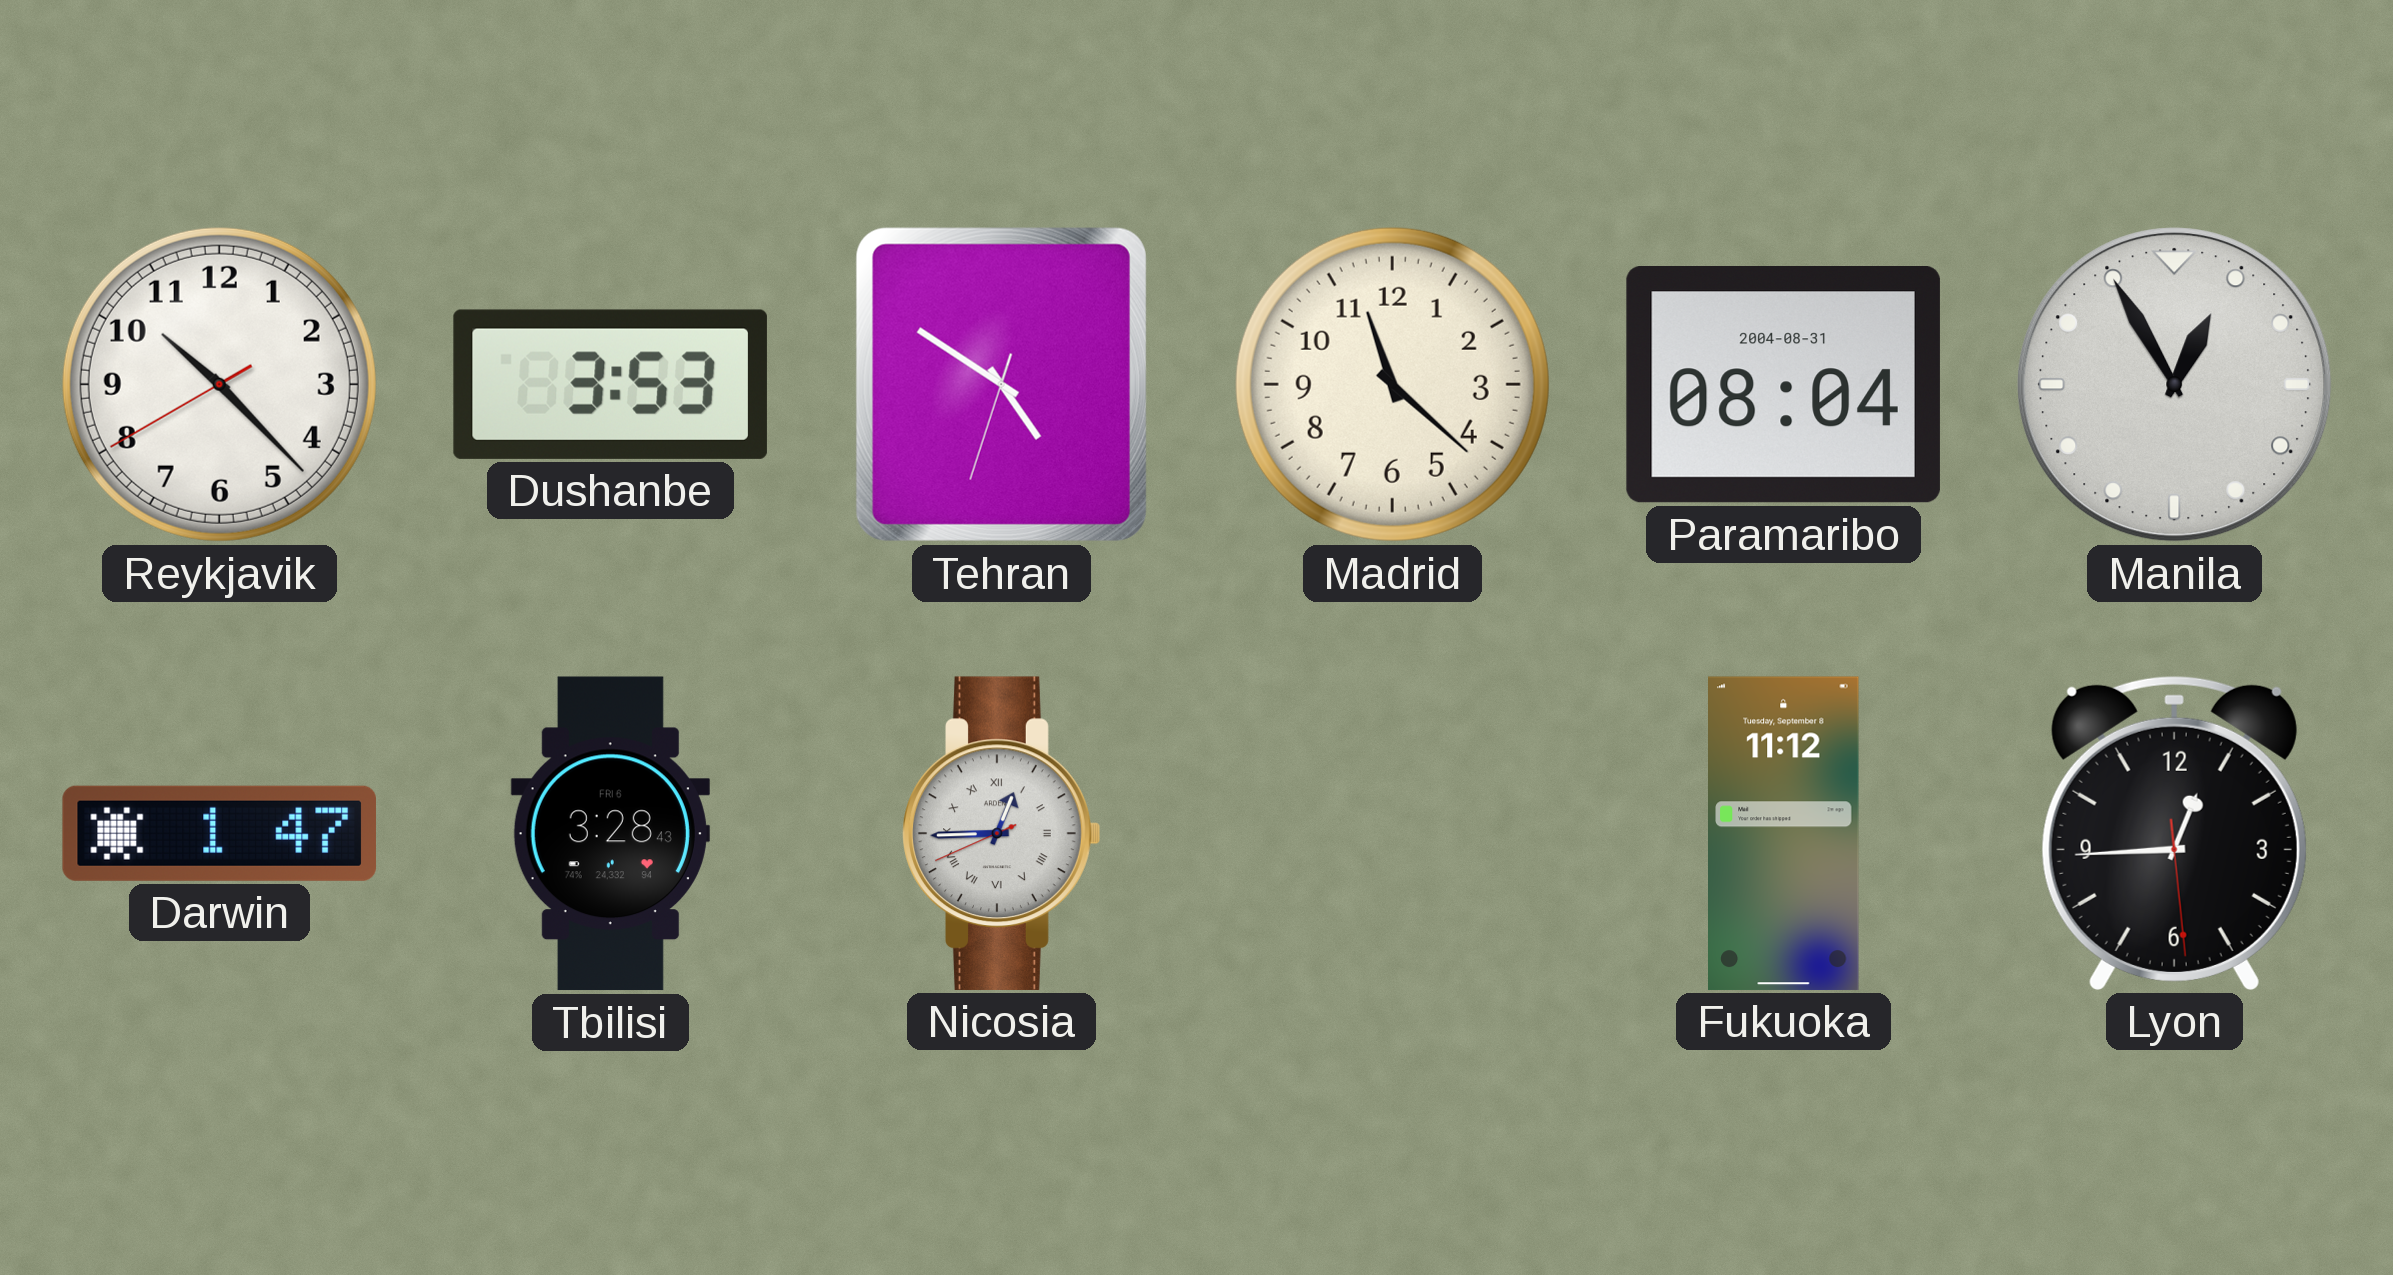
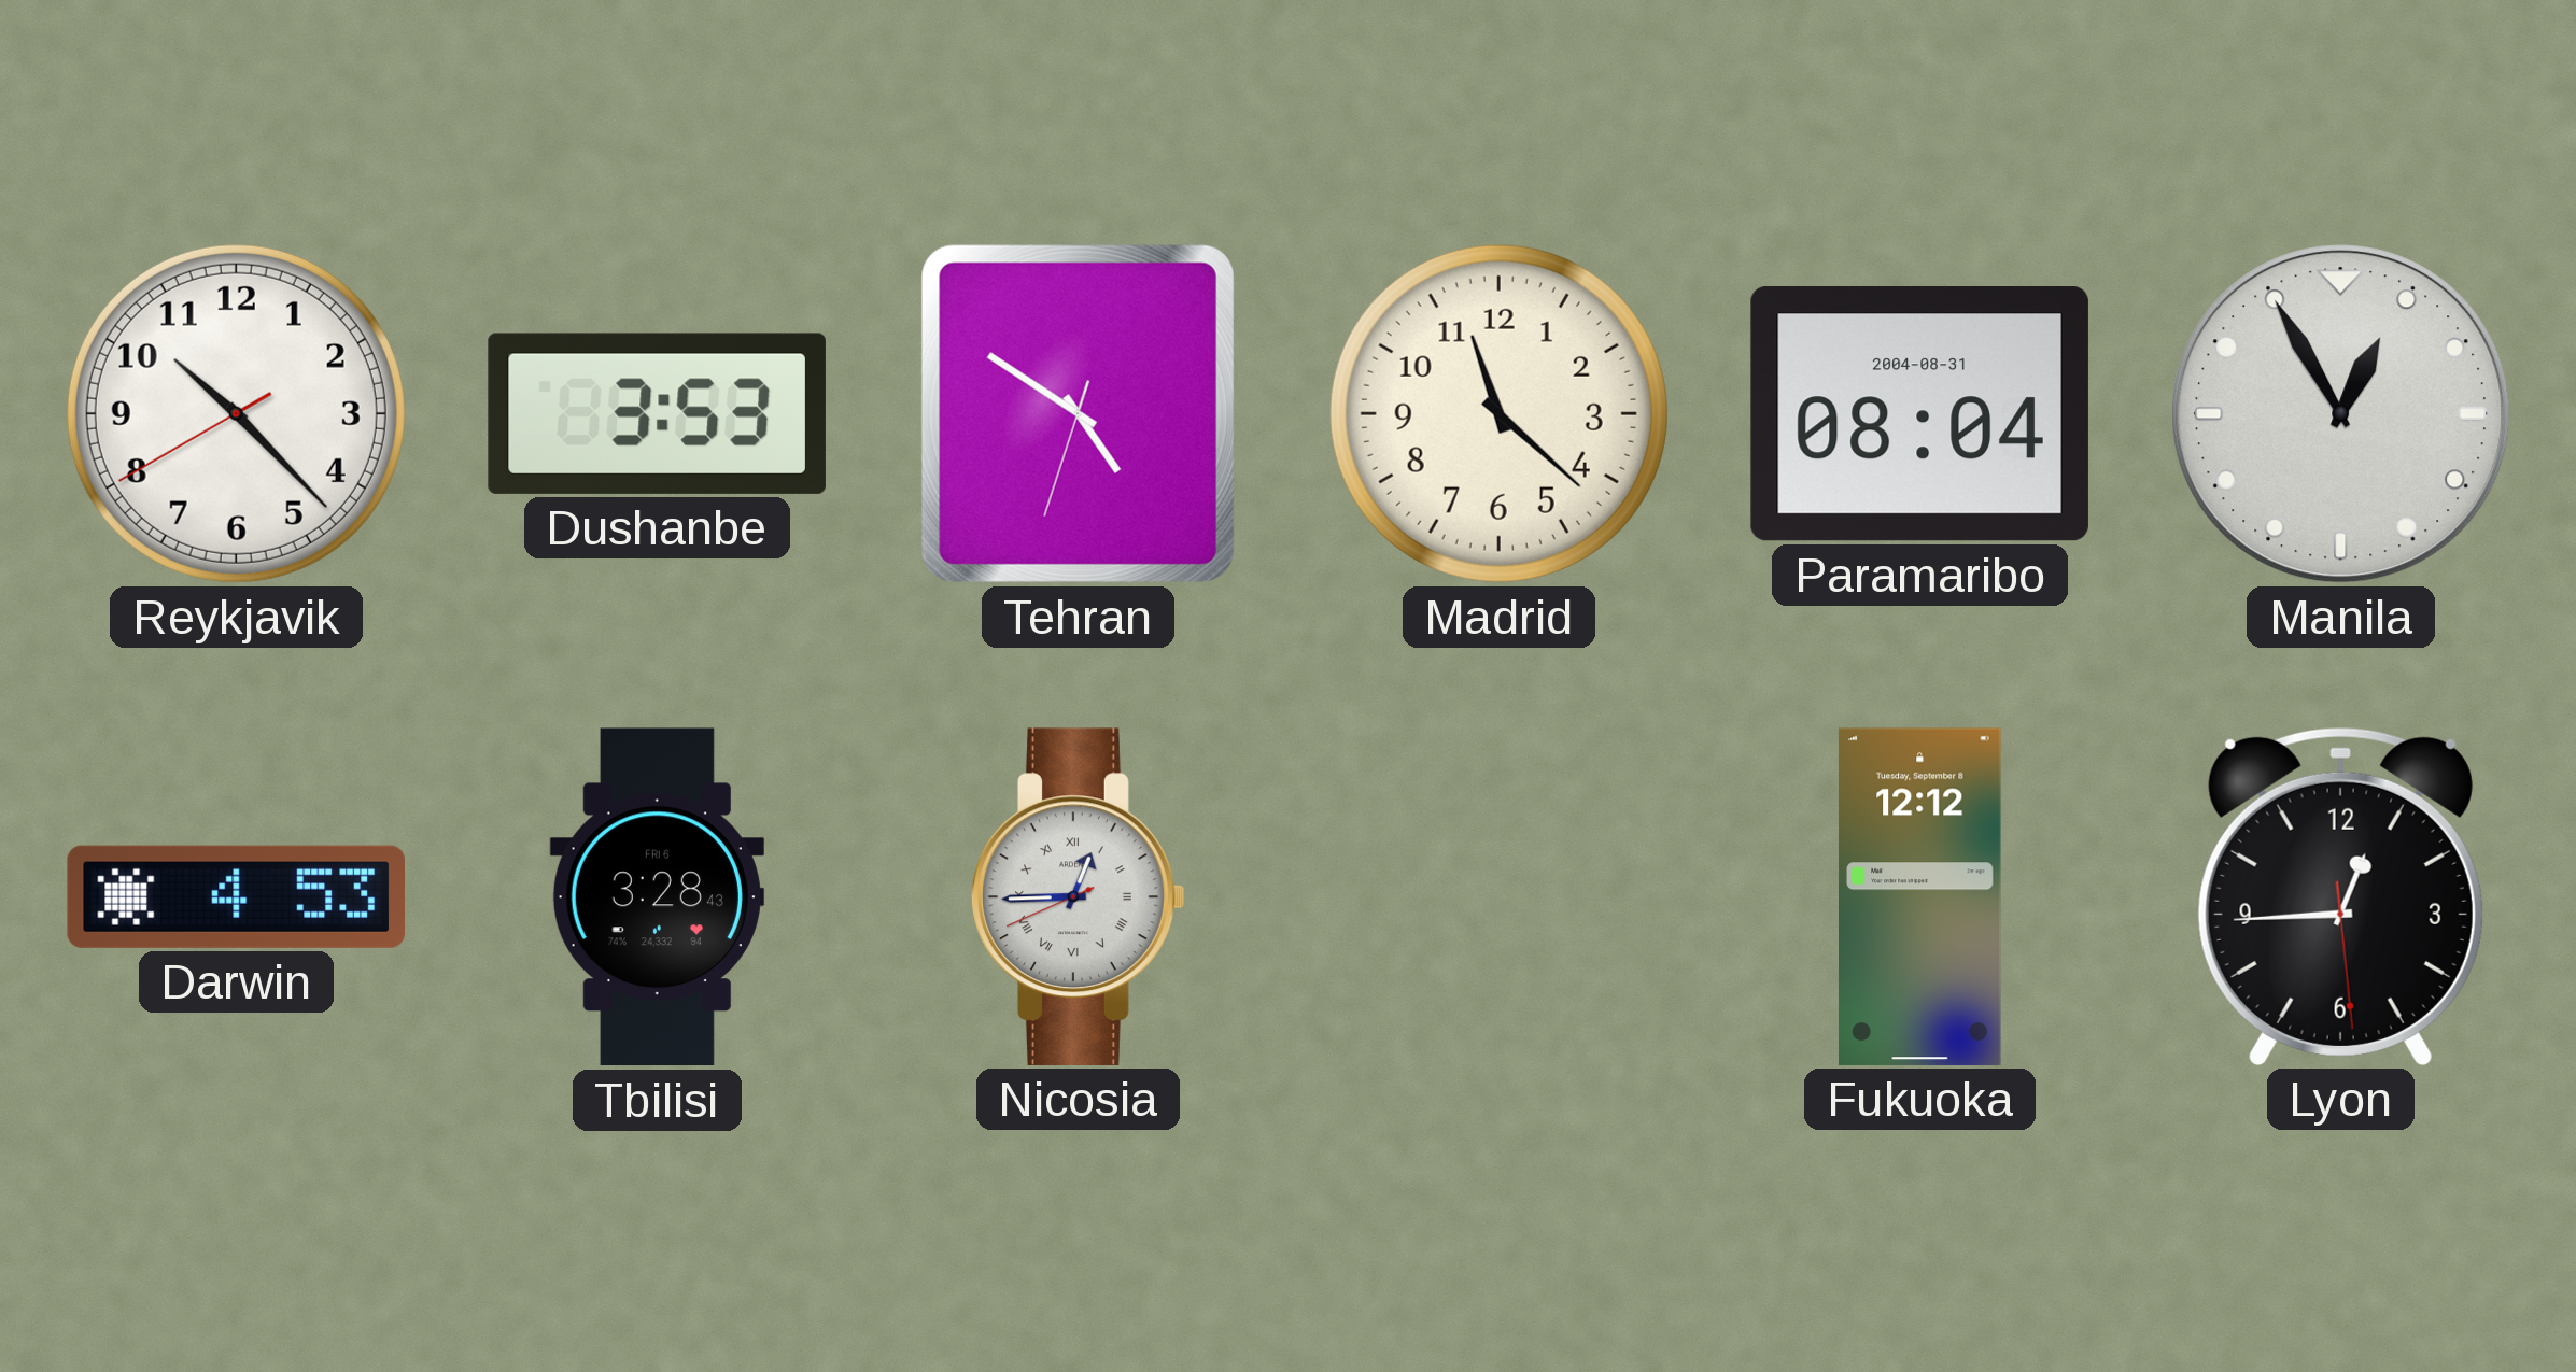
Darwin: 1:47 -> 4:53 (236, 896)
Fukuoka: 11:12 -> 12:12 (1920, 896)
